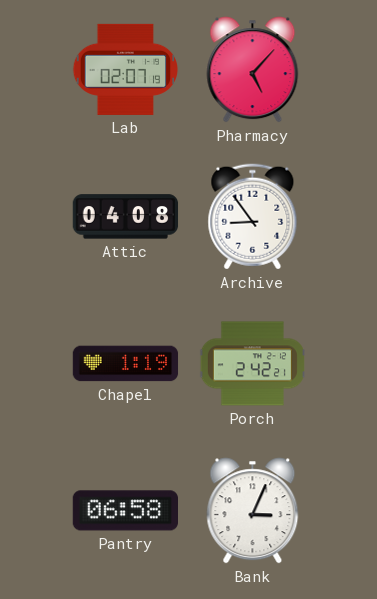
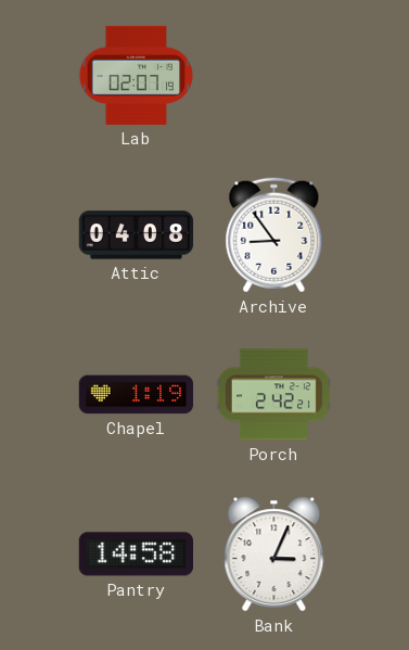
Pharmacy: 5:07 -> none (253, 70)
Pantry: 06:58 -> 14:58 (136, 555)
